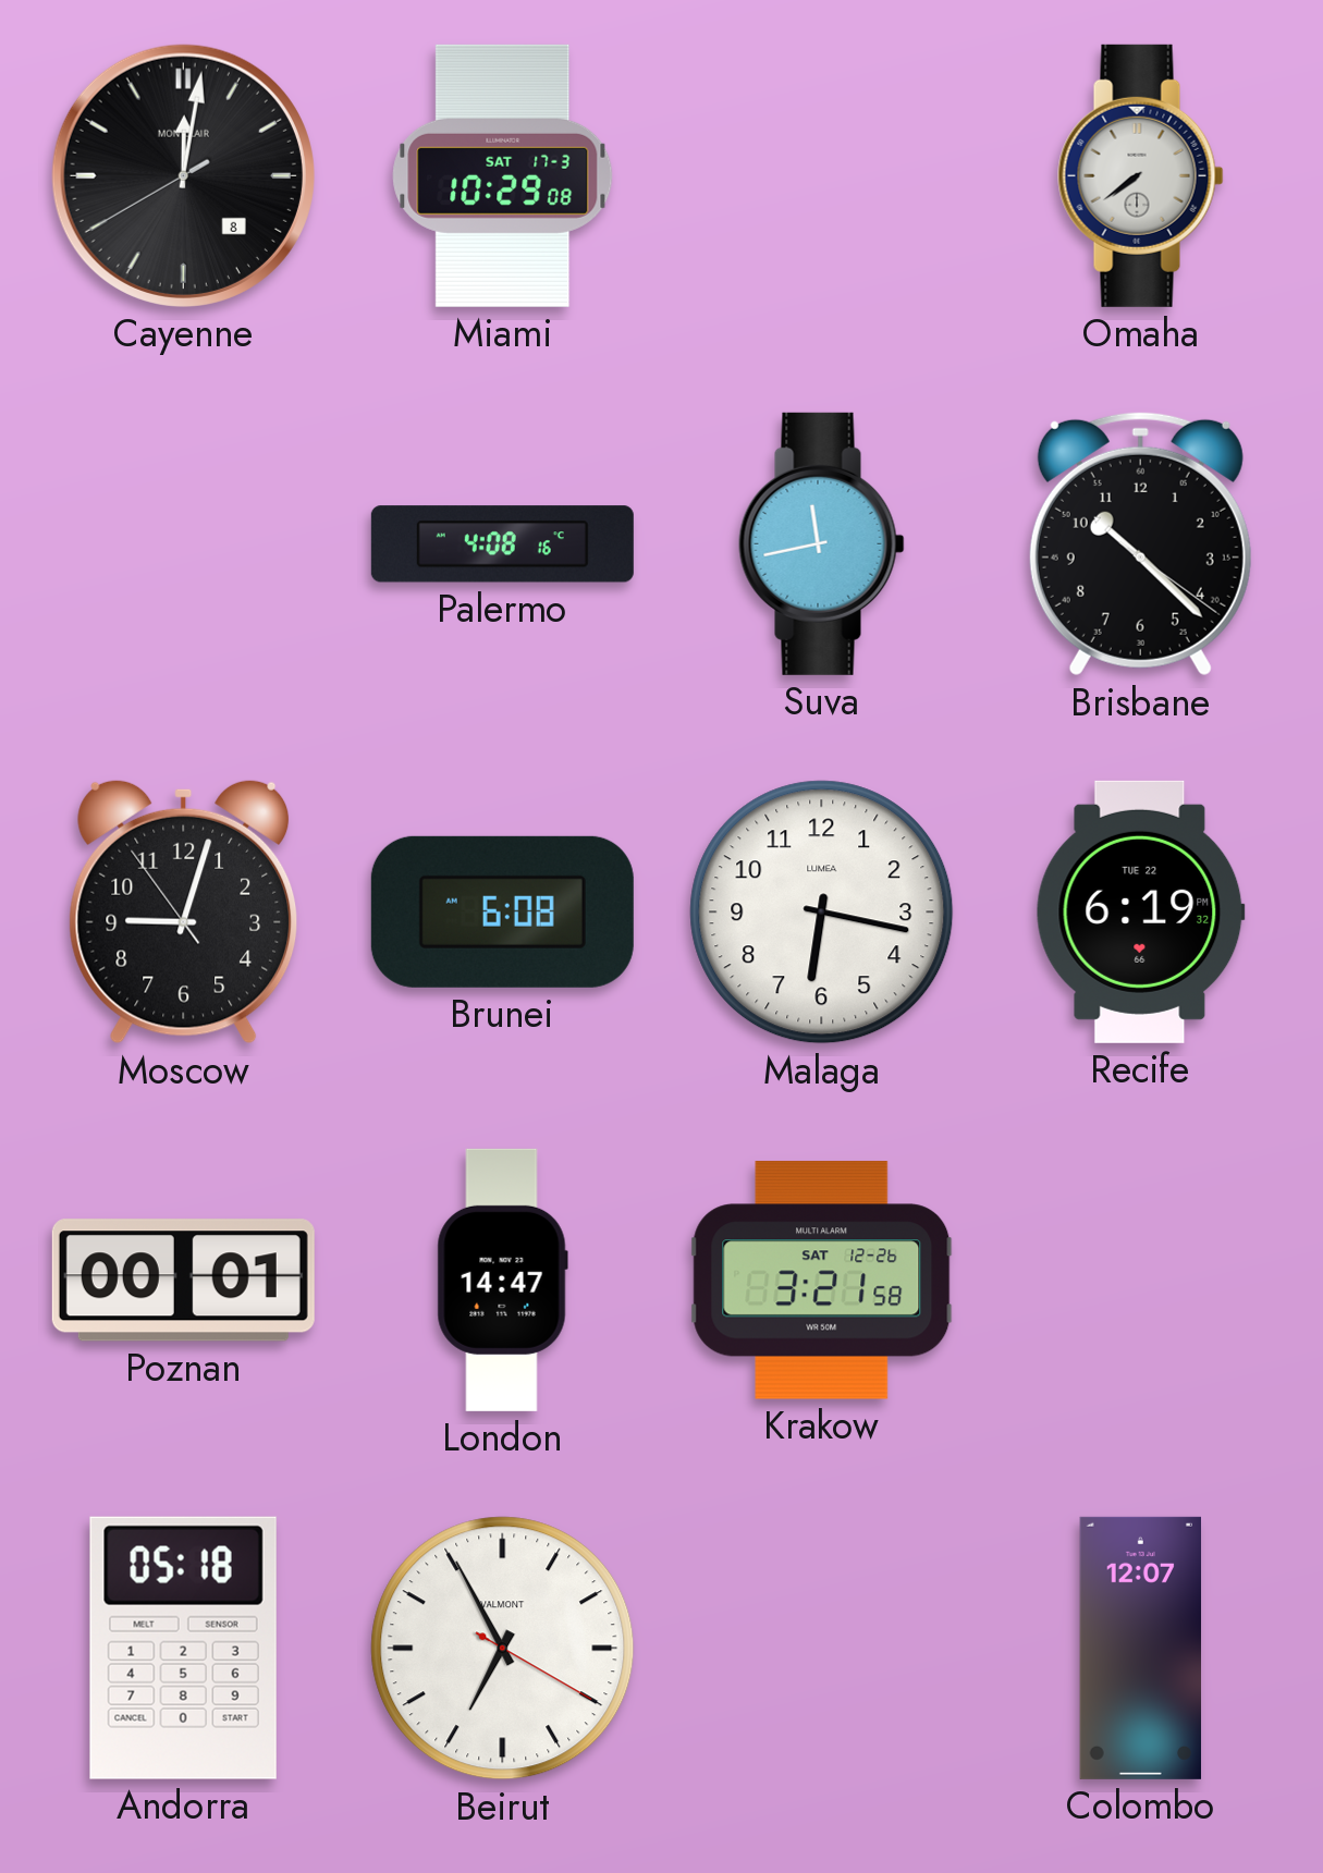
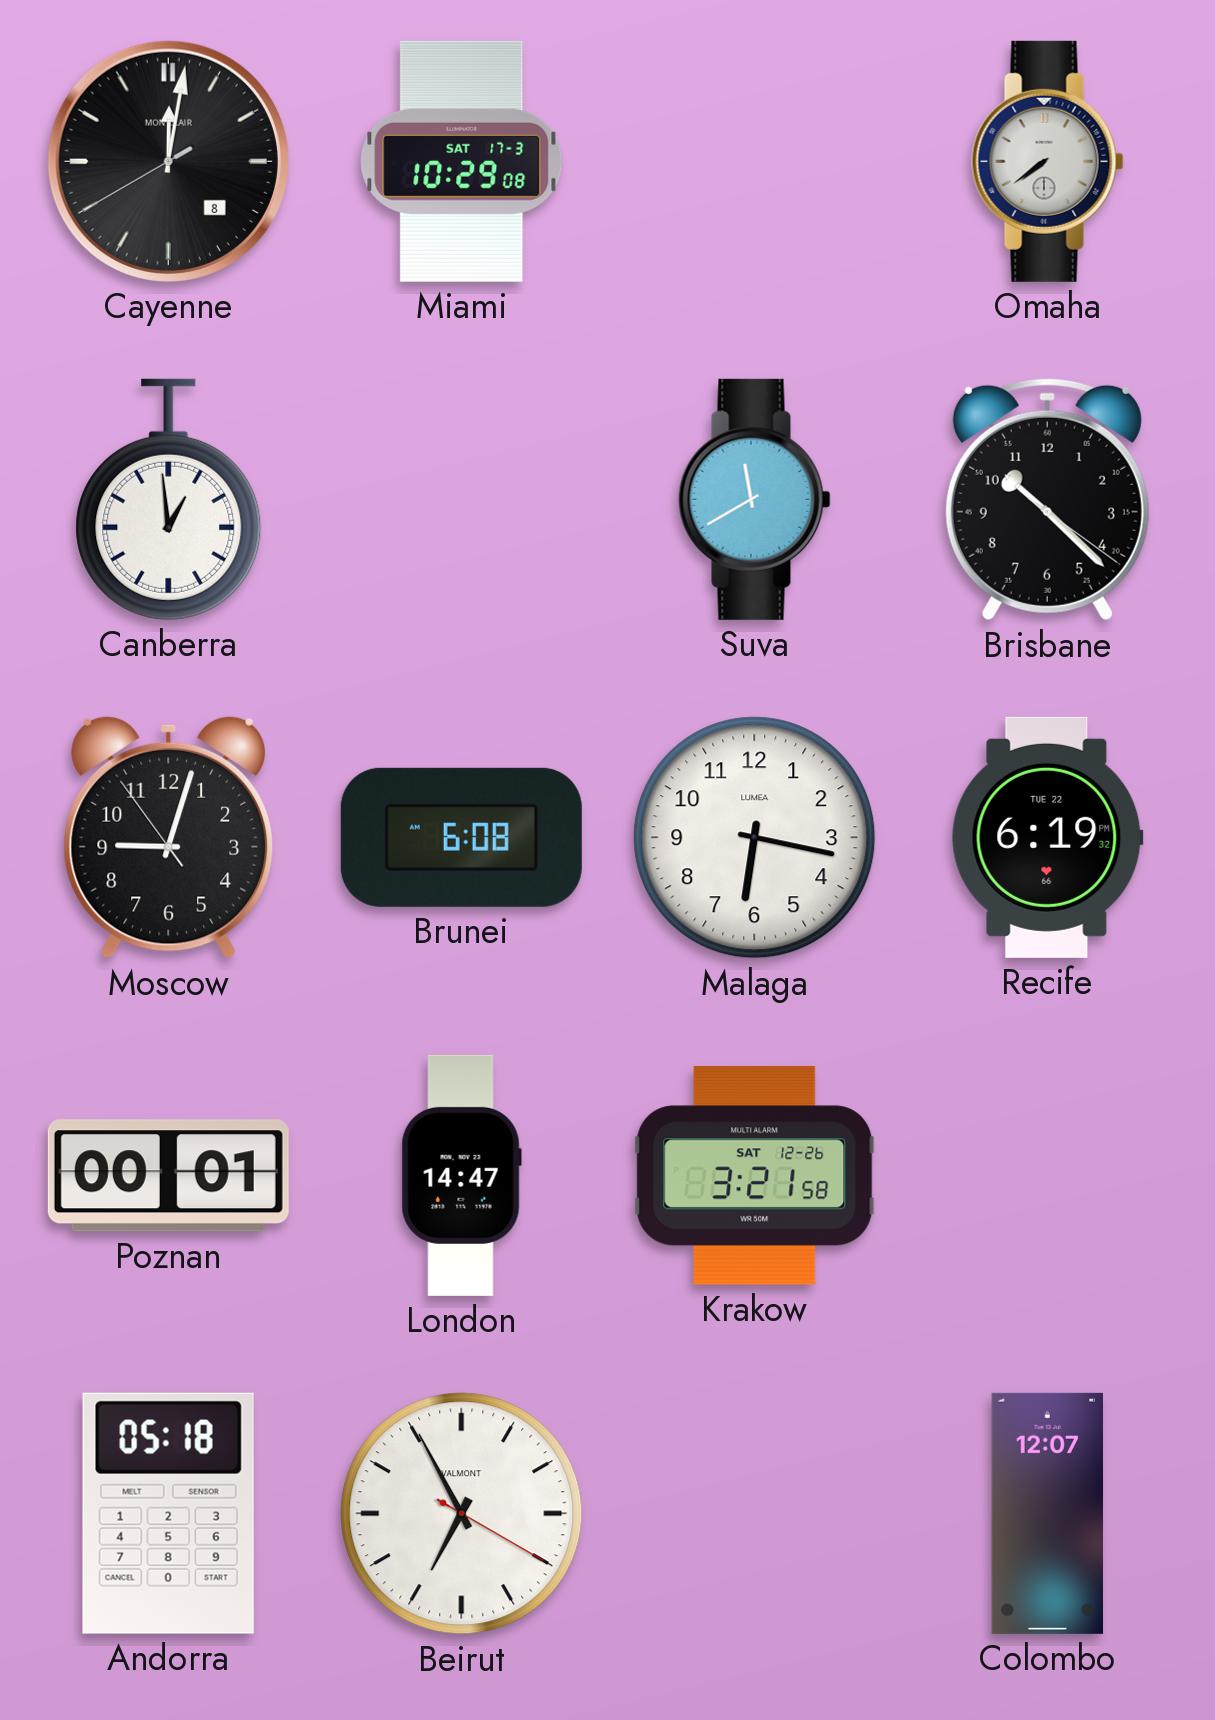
Canberra: none -> 12:59 (169, 499)
Palermo: 4:08 -> none (502, 544)
Suva: 11:43 -> 11:40 (755, 499)
